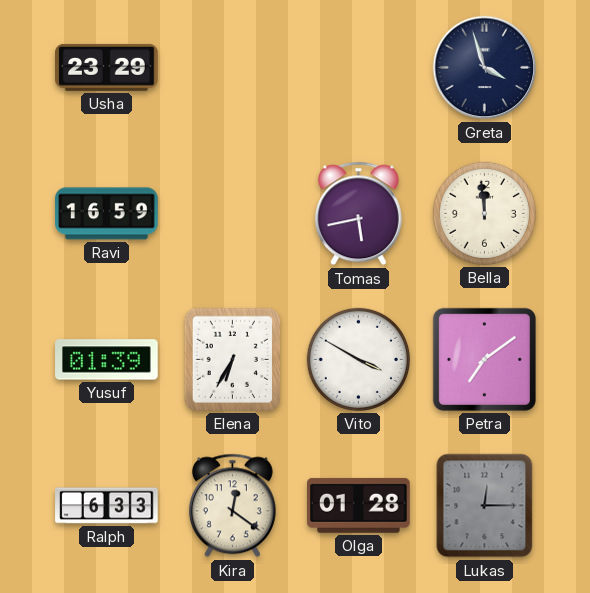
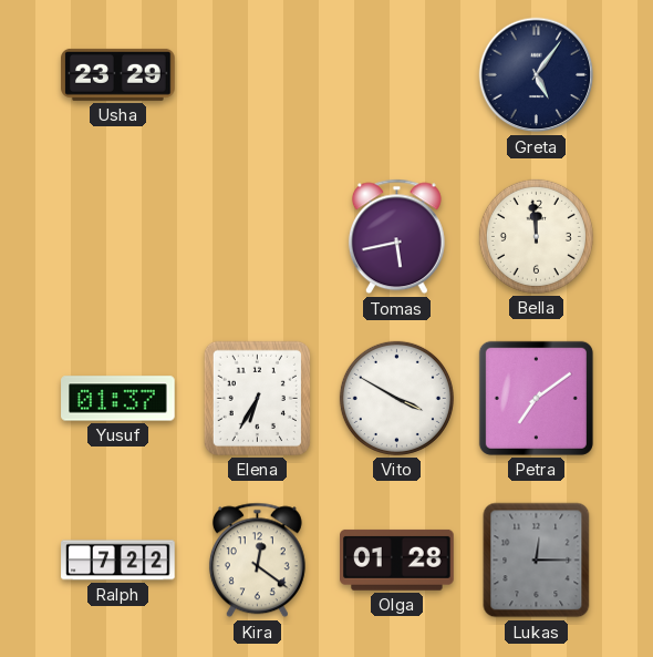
Greta: 3:57 -> 5:06 (537, 75)
Ravi: 16:59 -> none (107, 214)
Yusuf: 01:39 -> 01:37 (118, 399)
Ralph: 6:33 -> 7:22 (118, 561)
